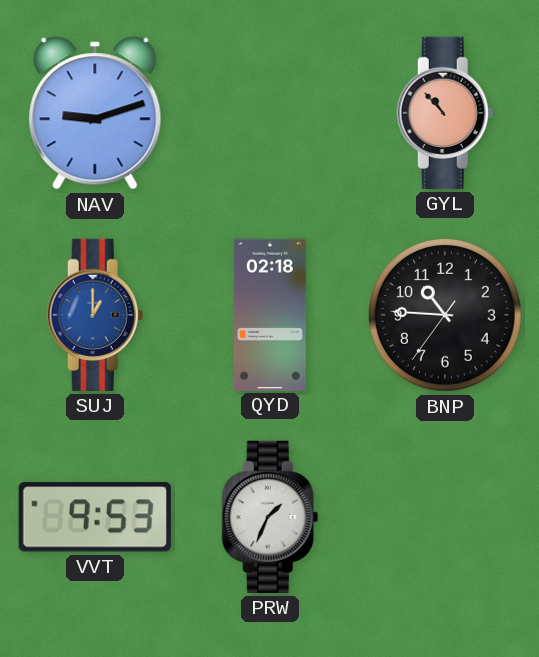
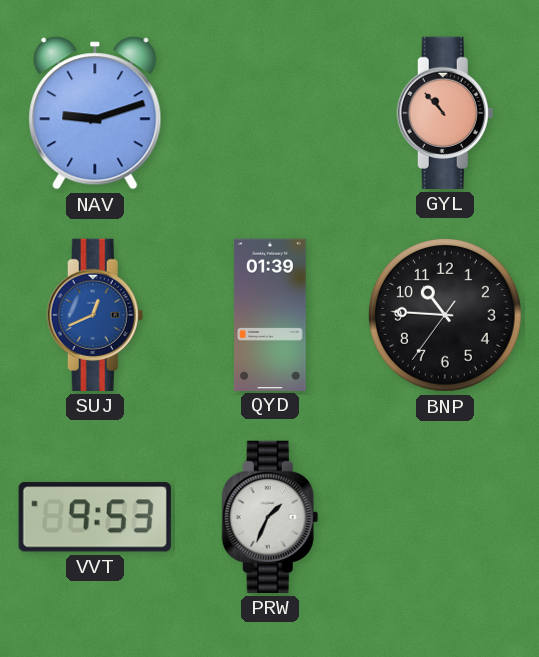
SUJ: 1:00 -> 12:41 (95, 315)
QYD: 02:18 -> 01:39 (270, 314)
